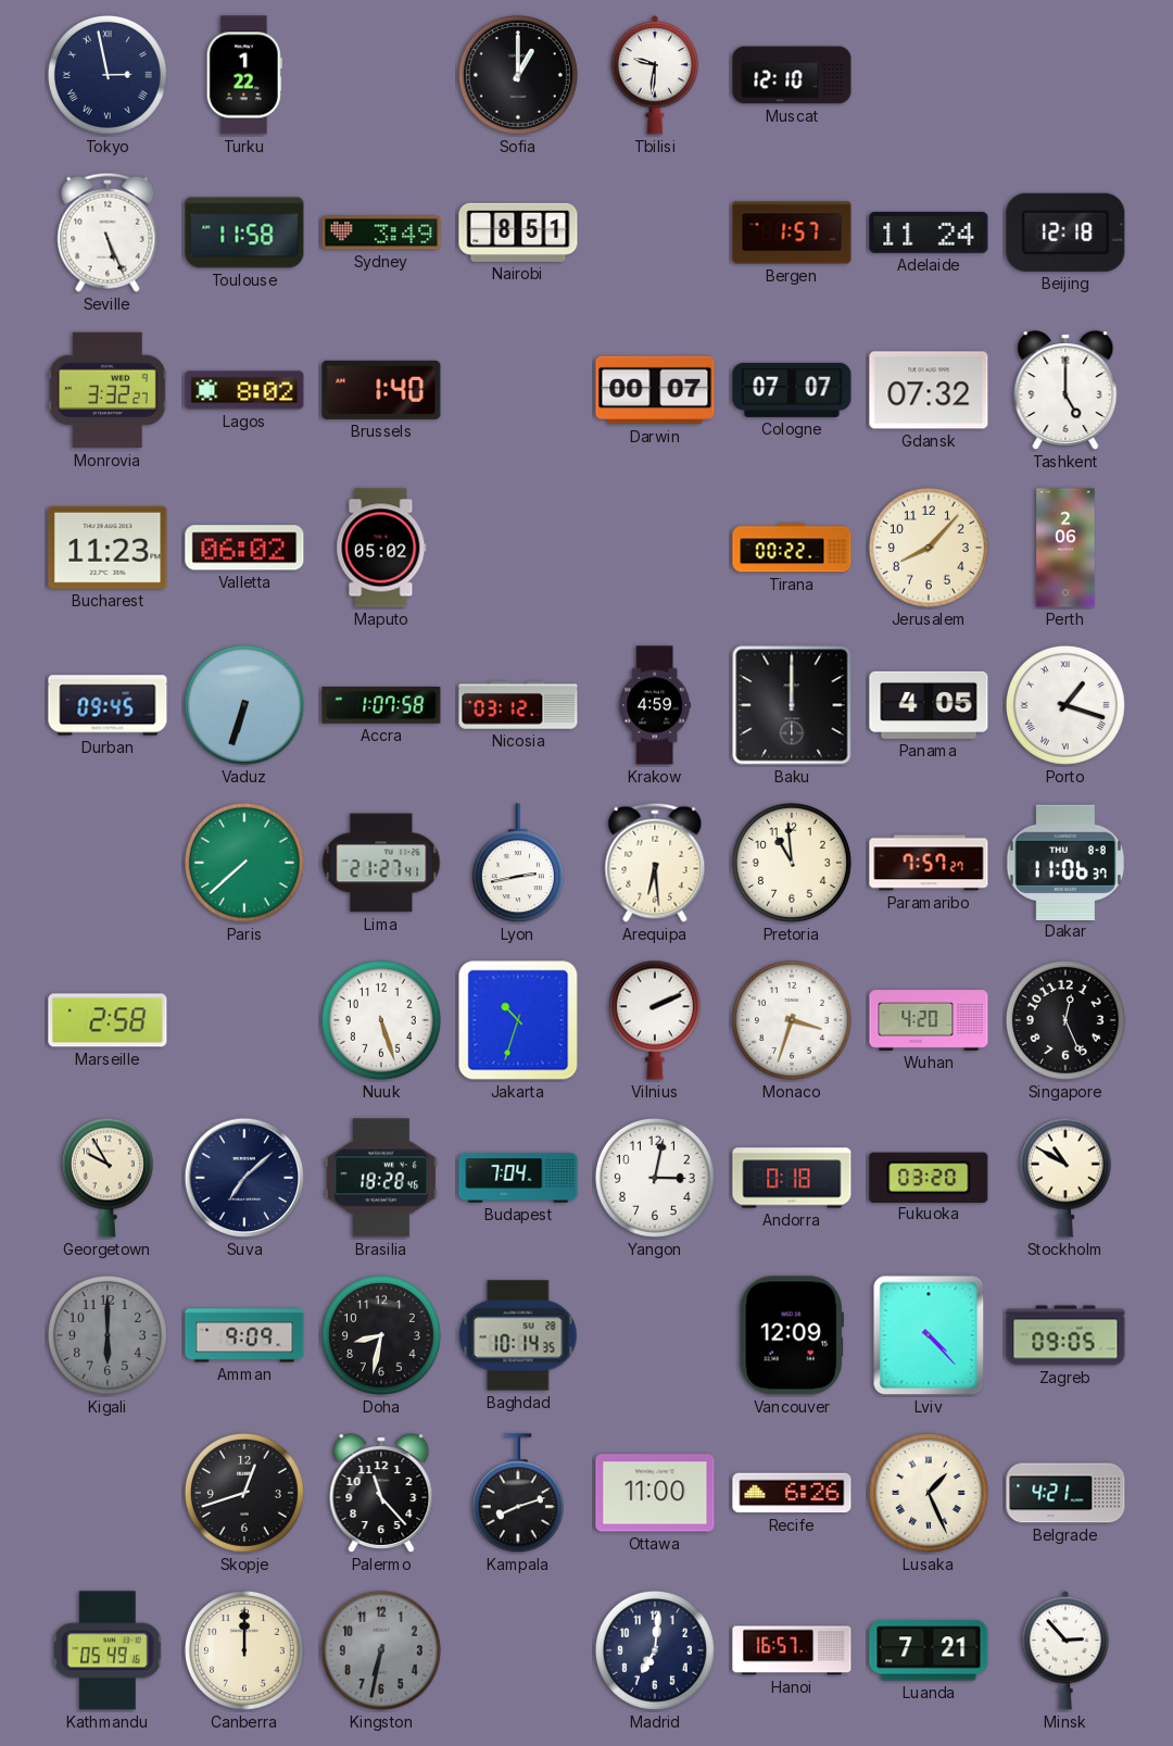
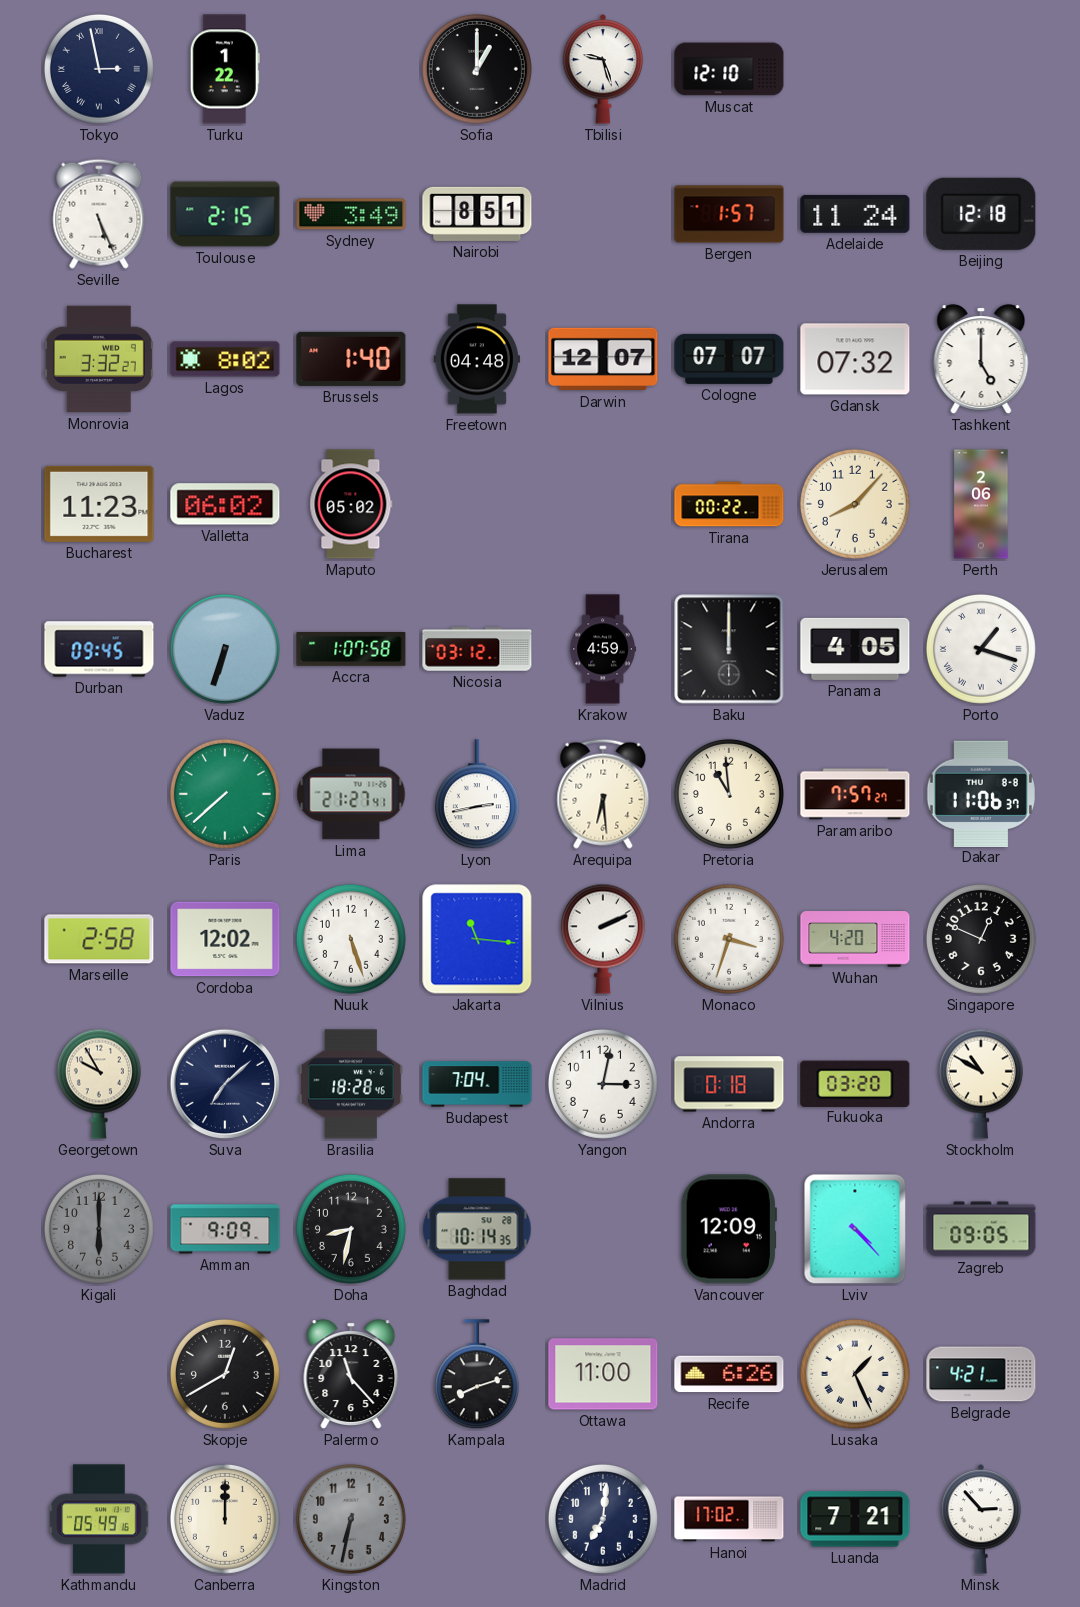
Tbilisi: 9:31 -> 9:27 (603, 69)
Toulouse: 11:58 -> 2:15 (225, 214)
Freetown: none -> 04:48 (477, 359)
Darwin: 00:07 -> 12:07 (603, 359)
Cordoba: none -> 12:02 (225, 939)
Jakarta: 10:33 -> 11:16 (477, 939)
Singapore: 12:26 -> 12:49 (981, 939)
Skopje: 12:42 -> 12:40 (225, 1374)
Hanoi: 16:57 -> 17:02 (729, 1519)
